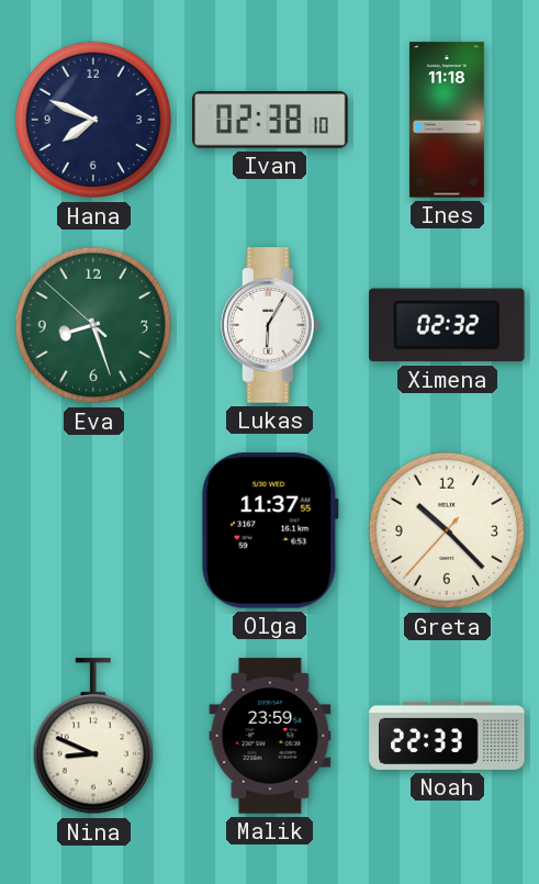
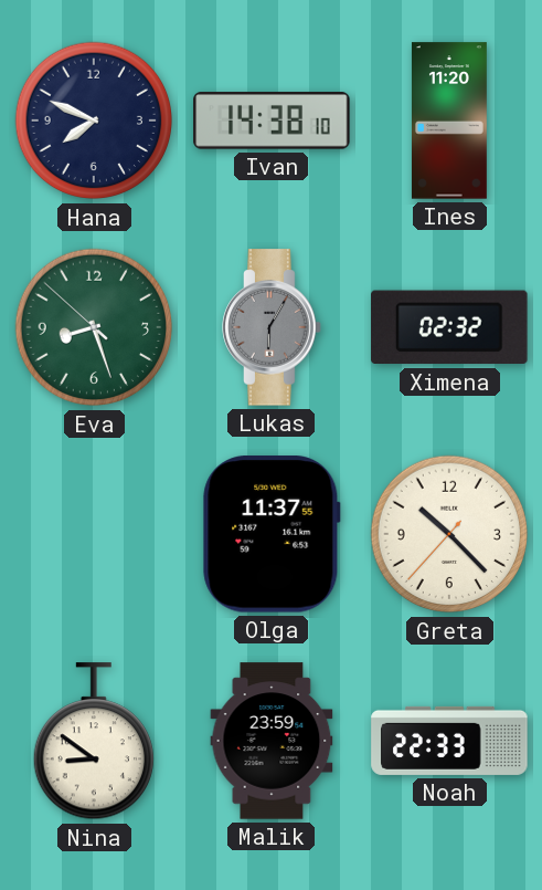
Ivan: 02:38 -> 14:38 (272, 121)
Ines: 11:18 -> 11:20 (449, 121)
Lukas dial: white -> grey (272, 327)
Nina: 8:49 -> 8:51 (94, 742)
